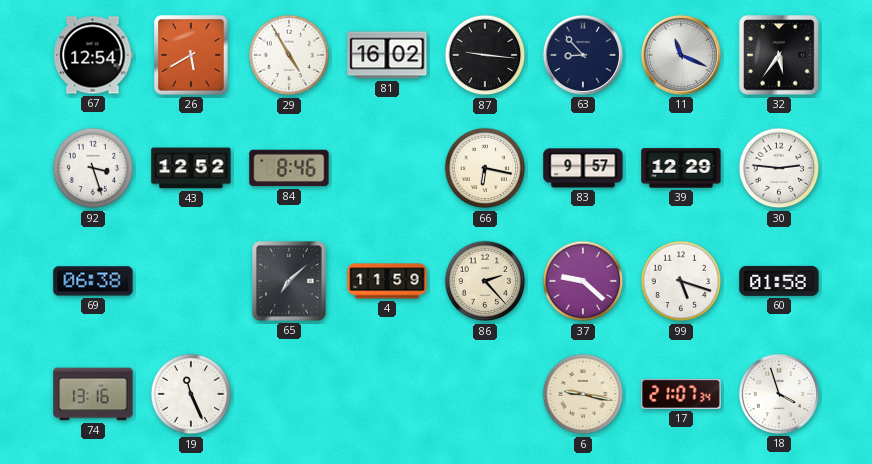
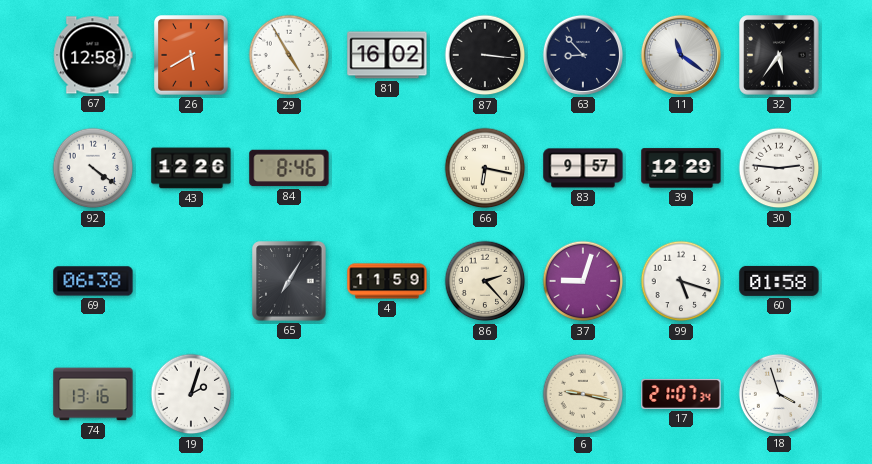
67: 12:54 -> 12:58 (93, 55)
87: 9:16 -> 3:16 (485, 55)
11: 11:19 -> 11:21 (681, 55)
92: 3:27 -> 4:21 (93, 168)
43: 12:52 -> 12:26 (191, 168)
65: 7:08 -> 7:05 (289, 281)
37: 9:22 -> 9:03 (583, 281)
19: 11:26 -> 2:03 (191, 394)
